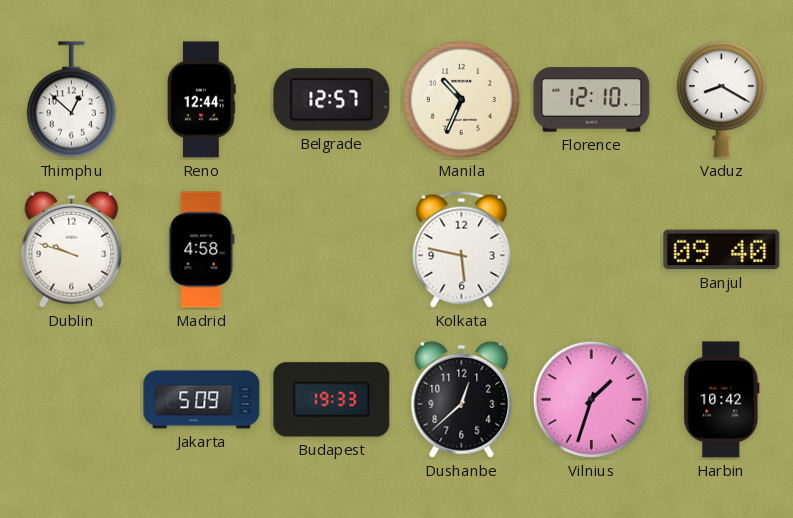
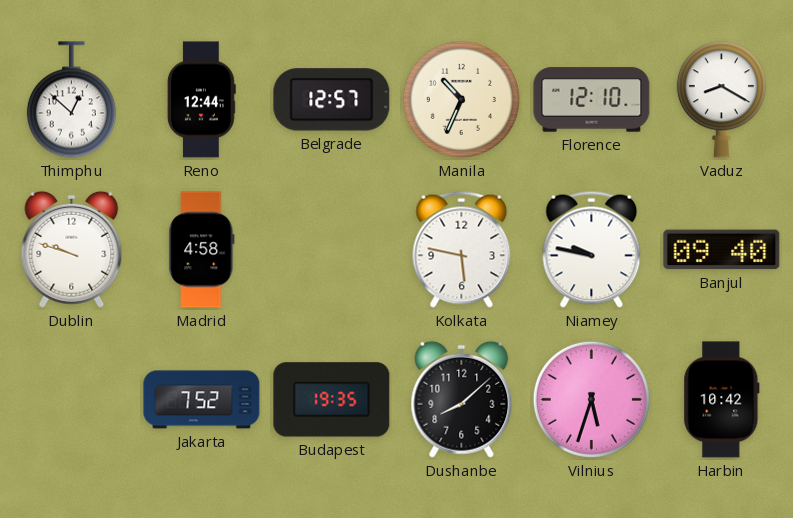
Niamey: none -> 9:47 (592, 249)
Jakarta: 5:09 -> 7:52 (202, 400)
Budapest: 19:33 -> 19:35 (332, 400)
Dushanbe: 12:38 -> 8:08 (462, 399)
Vilnius: 1:33 -> 5:33 (591, 399)
